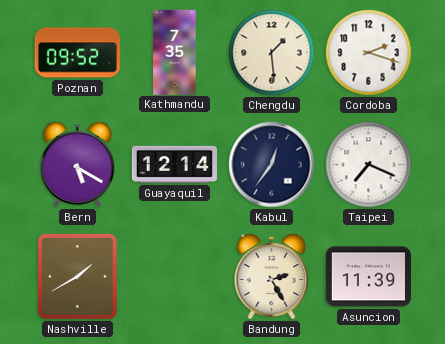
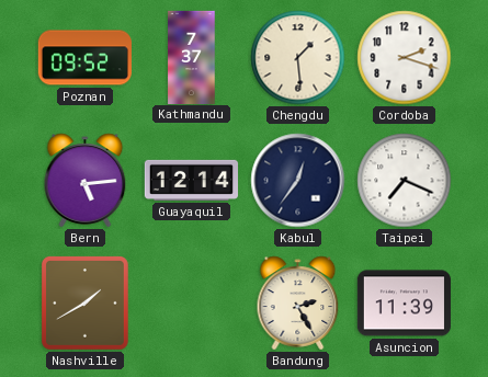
Kathmandu: 7:35 -> 7:37 (192, 57)
Bern: 5:20 -> 5:14 (86, 181)
